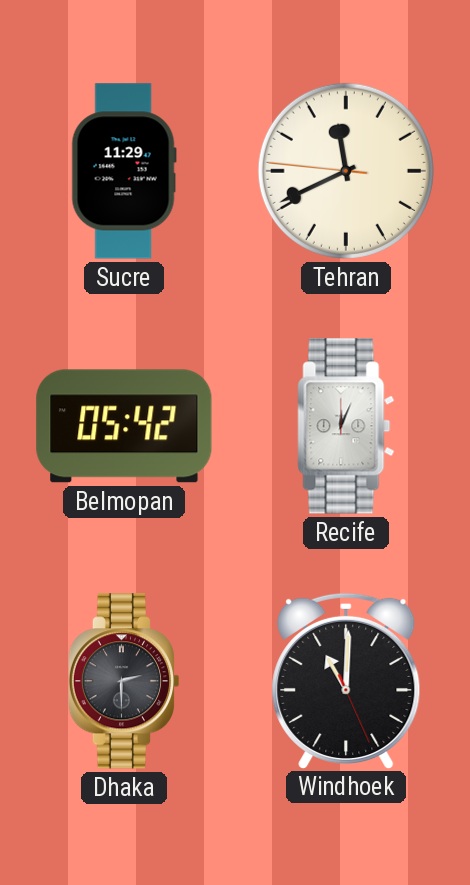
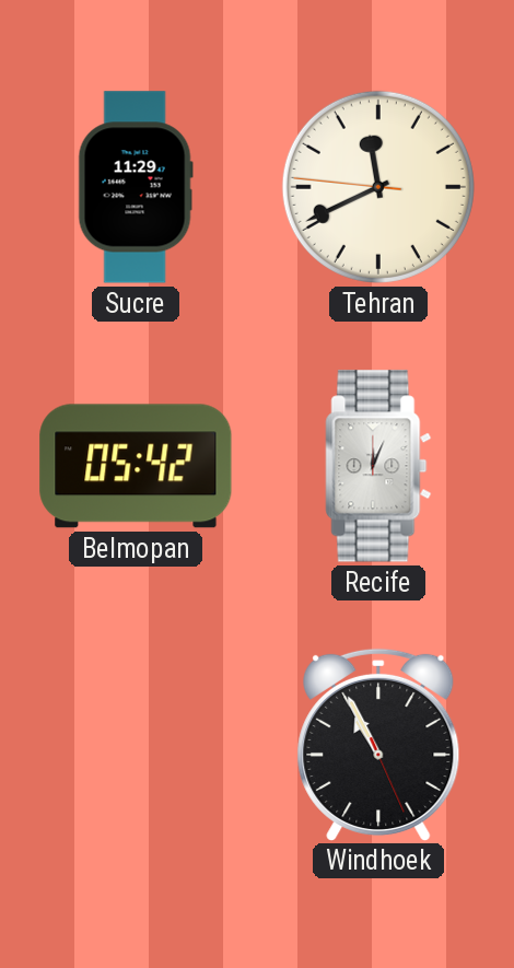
Dhaka: 2:30 -> none (124, 681)
Windhoek: 11:00 -> 10:55 (378, 744)
